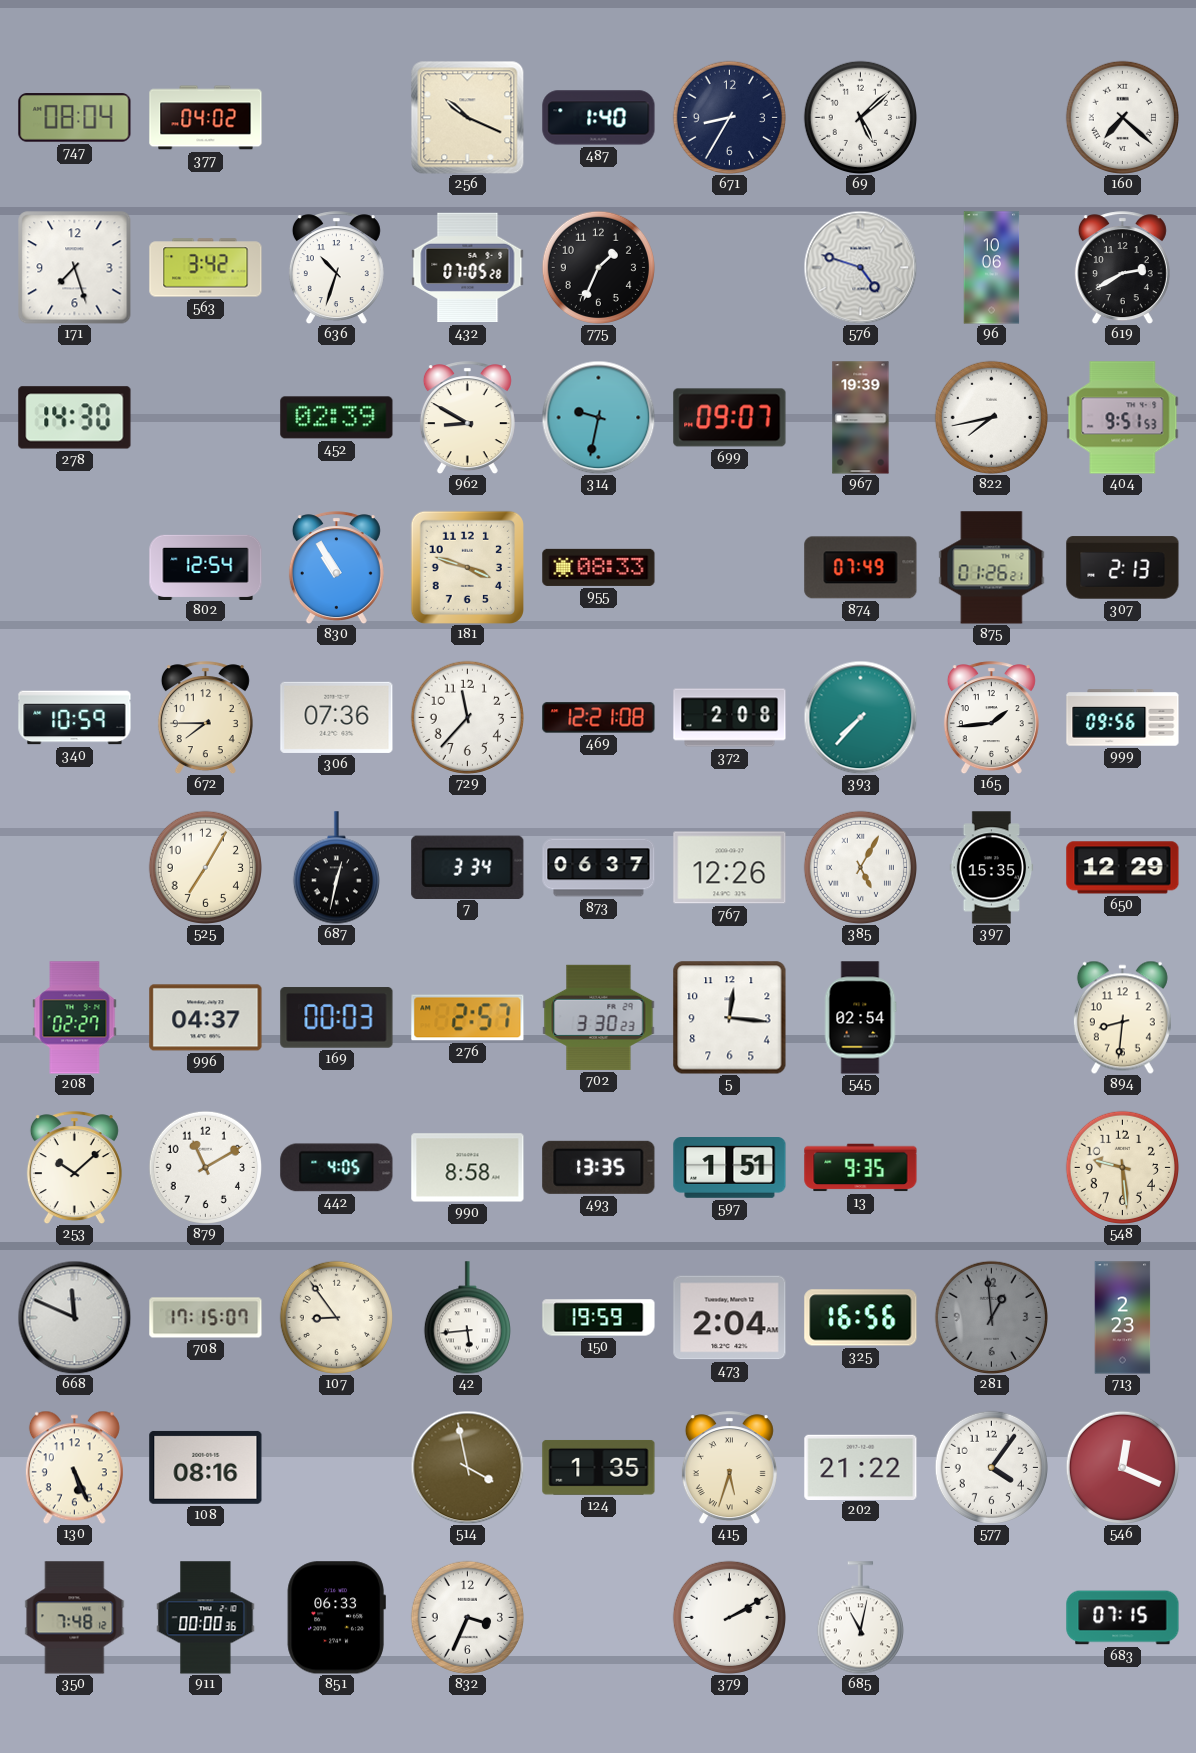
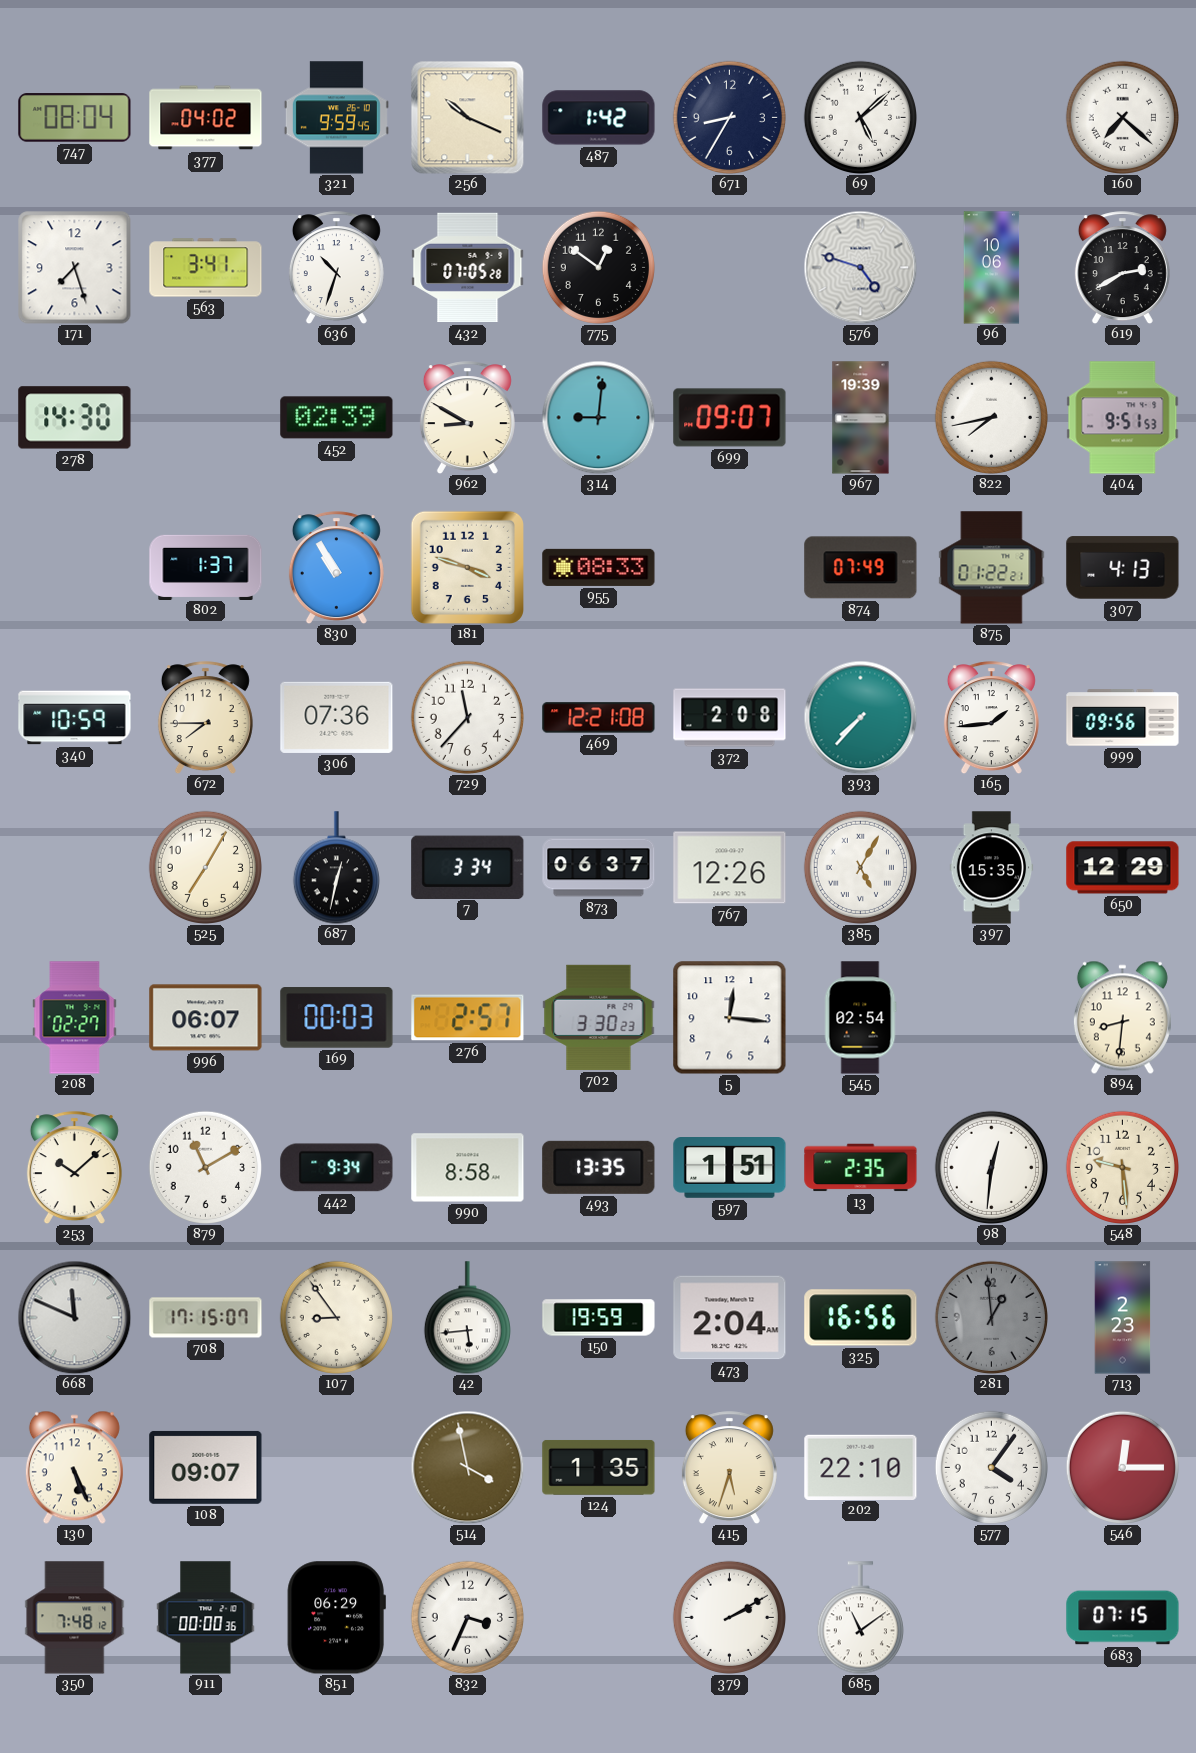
321: none -> 9:59 (336, 118)
487: 1:40 -> 1:42 (599, 118)
563: 3:42 -> 3:41 (206, 268)
775: 1:34 -> 12:51 (598, 267)
314: 9:32 -> 9:01 (598, 417)
802: 12:54 -> 1:37 (206, 567)
875: 01:26 -> 01:22 (992, 568)
307: 2:13 -> 4:13 (1123, 568)
996: 04:37 -> 06:07 (206, 1018)
442: 4:05 -> 9:34 (337, 1168)
13: 9:35 -> 2:35 (861, 1168)
98: none -> 12:31 (991, 1167)
108: 08:16 -> 09:07 (206, 1467)
202: 21:22 -> 22:10 (861, 1467)
546: 12:19 -> 12:15 (1122, 1467)
851: 06:33 -> 06:29 (336, 1618)
685: 11:02 -> 11:09 (860, 1618)
